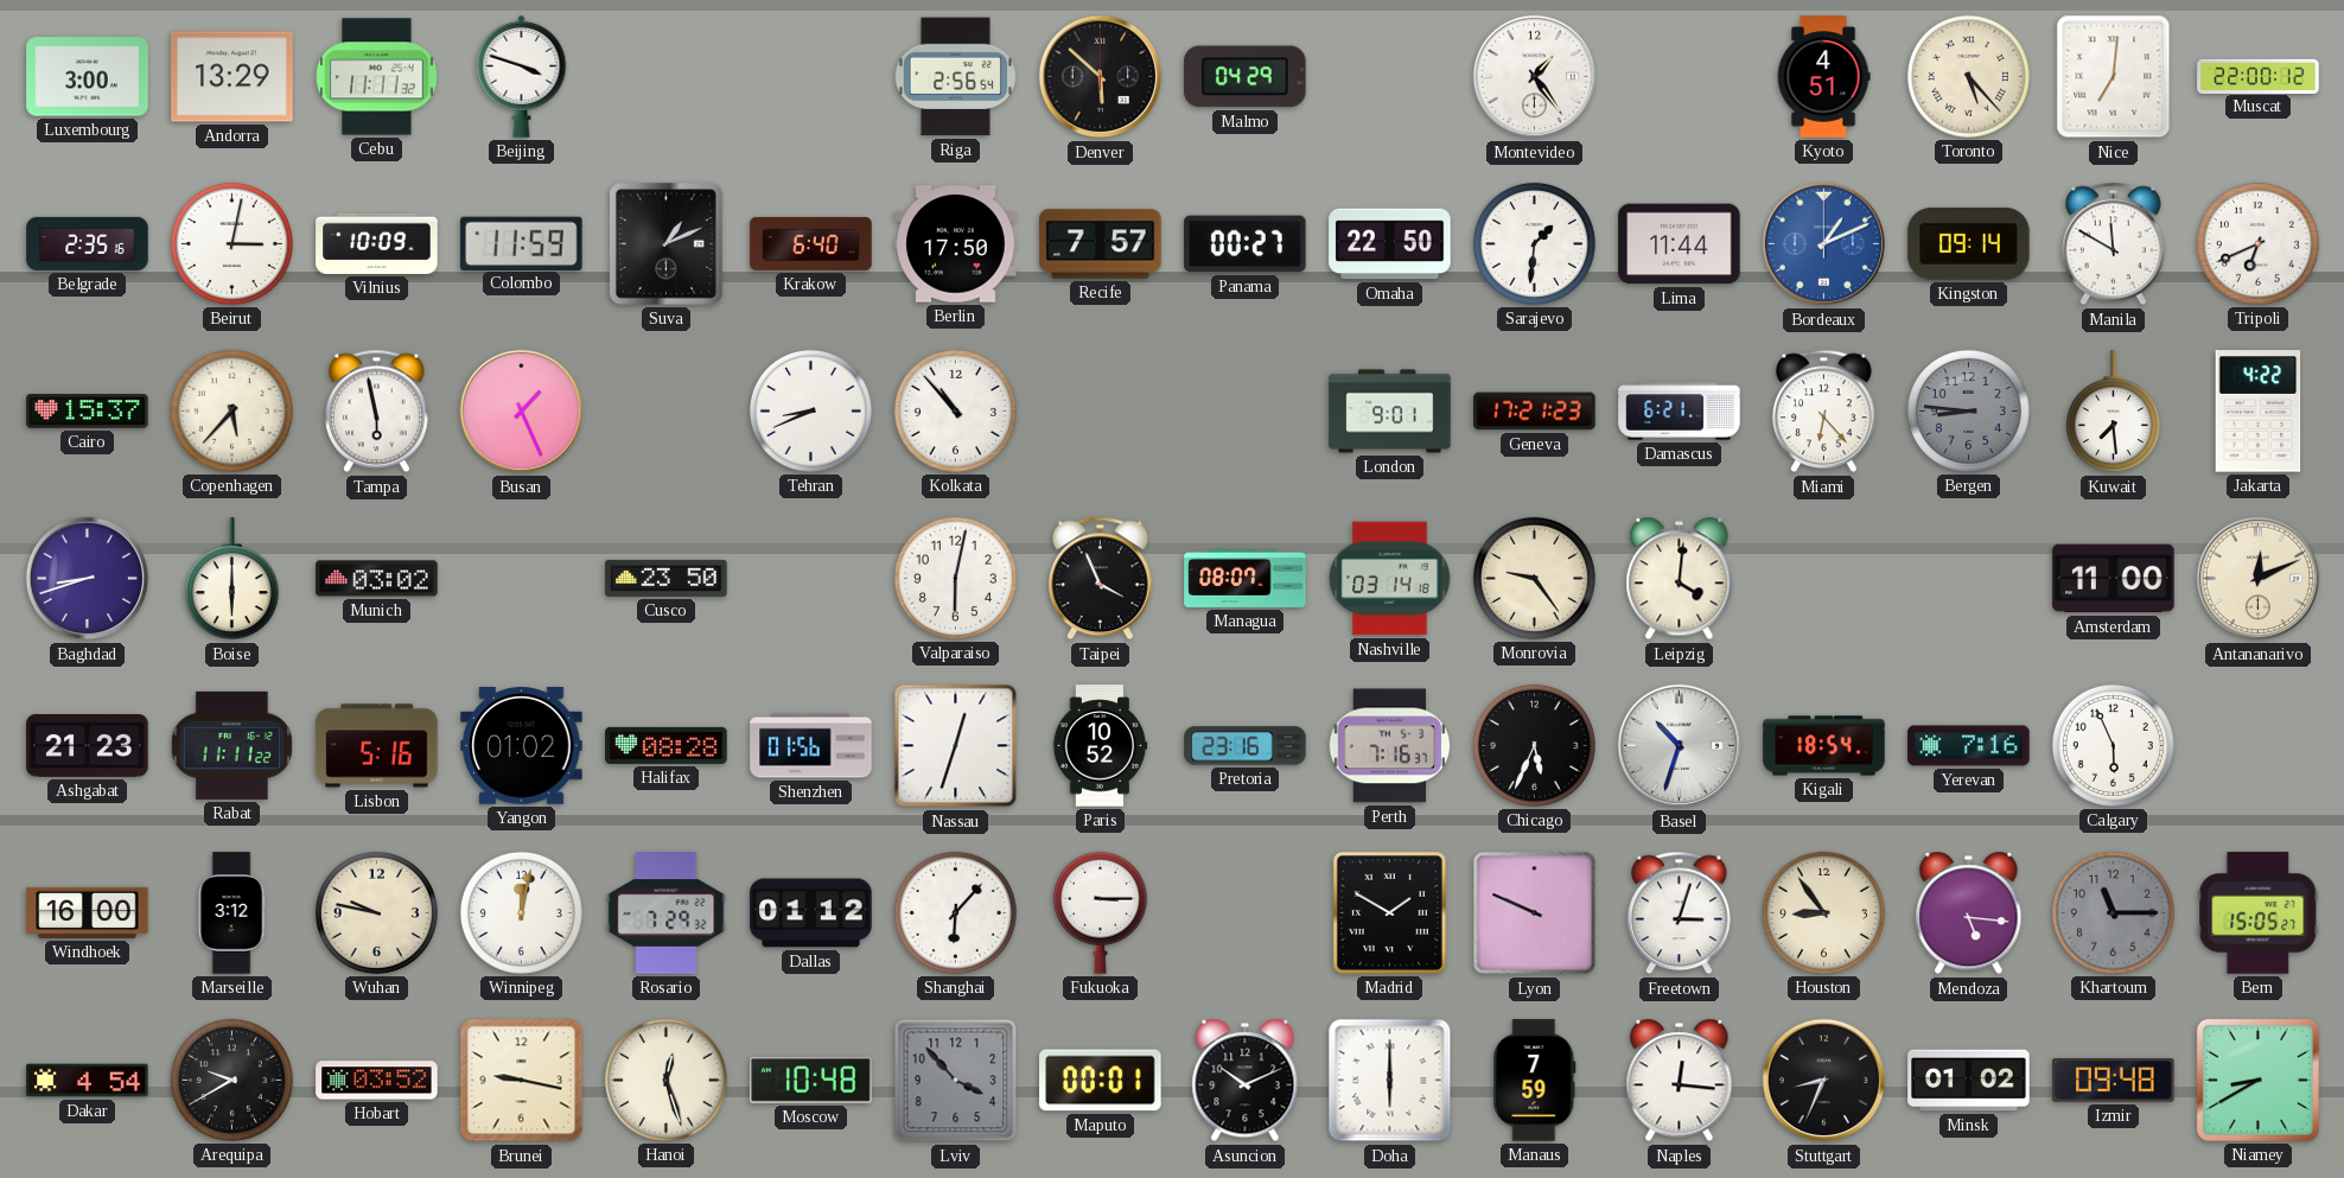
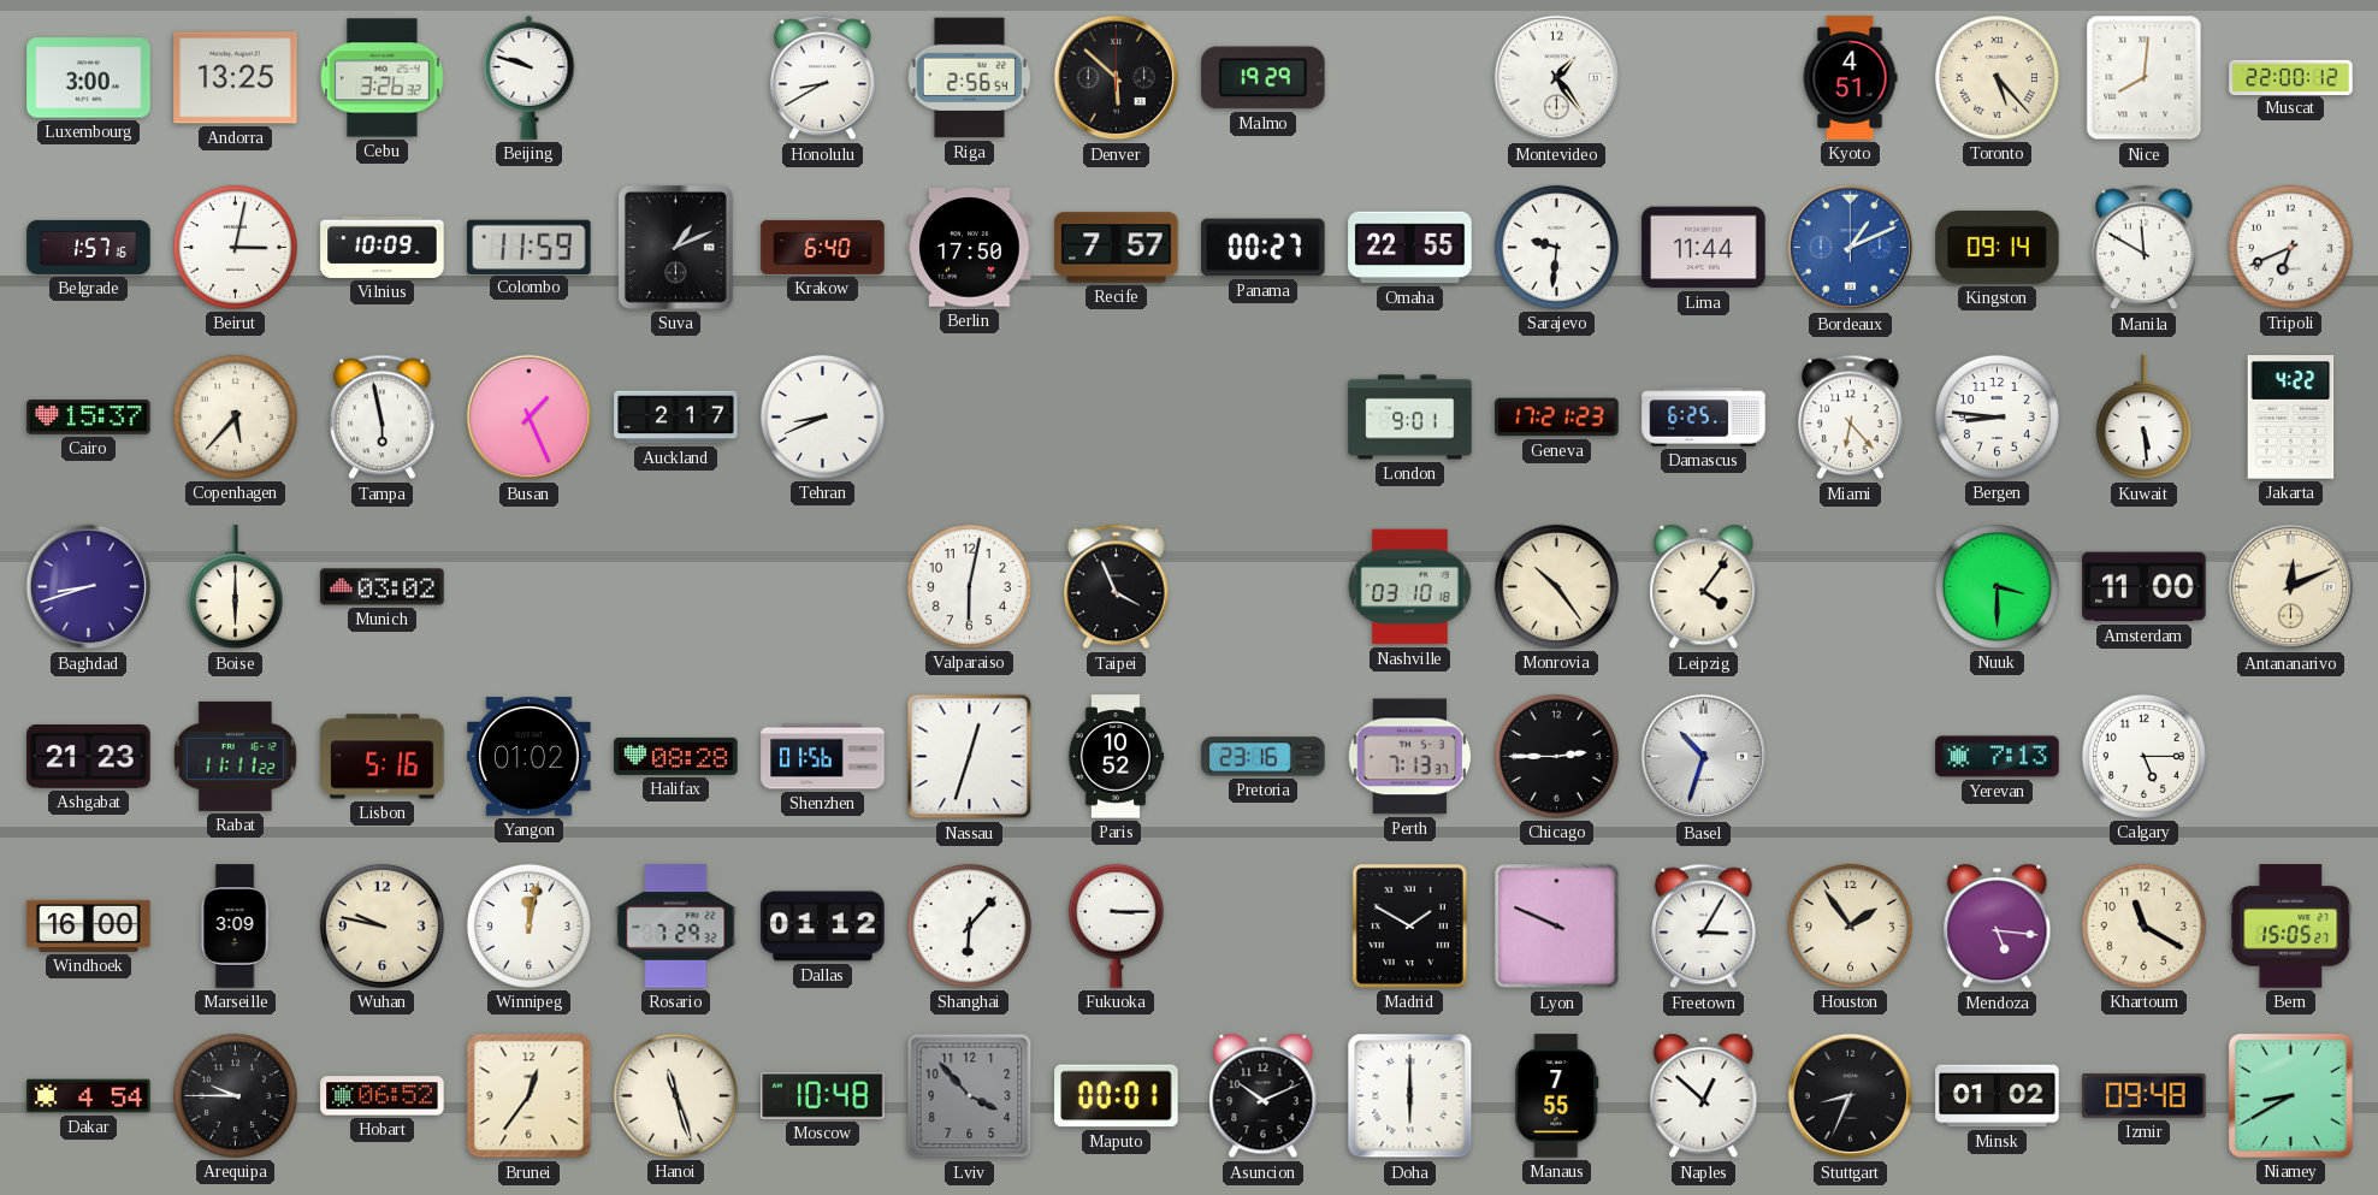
Andorra: 13:29 -> 13:25 (236, 78)
Cebu: 11:11 -> 3:26 (383, 78)
Beijing: 3:48 -> 9:48 (530, 77)
Honolulu: none -> 8:40 (823, 78)
Malmo: 04:29 -> 19:29 (1264, 78)
Nice: 7:01 -> 8:01 (2145, 78)
Belgrade: 2:35 -> 1:57 (89, 247)
Omaha: 22:50 -> 22:55 (1410, 248)
Sarajevo: 1:31 -> 9:31 (1556, 247)
Auckland: none -> 2:17 (676, 418)
Kolkata: 10:53 -> none (955, 410)
Damascus: 6:21 -> 6:25 (1704, 418)
Bergen dial: grey -> white (1997, 416)
Kuwait: 7:29 -> 5:29 (2143, 418)
Cusco: 23:50 -> none (667, 578)
Managua: 08:07 -> none (1246, 578)
Nashville: 03:14 -> 03:10 (1410, 587)
Monrovia: 9:24 -> 10:24 (1556, 586)
Leipzig: 4:01 -> 4:06 (1704, 587)
Nuuk: none -> 3:30 (1997, 586)
Perth: 7:16 -> 7:13 (1410, 757)
Chicago: 5:34 -> 2:45 (1556, 756)
Kigali: 18:54 -> none (1824, 746)
Yerevan: 7:16 -> 7:13 (1998, 757)
Calgary: 5:56 -> 5:15 (2143, 756)
Marseille: 3:12 -> 3:09 (235, 927)
Freetown: 3:03 -> 3:05 (1704, 927)
Houston: 8:54 -> 1:54 (1850, 925)
Khartoum: 11:15 -> 11:20 (2143, 925)
Khartoum dial: grey -> cream (2143, 925)
Arequipa: 9:40 -> 9:45 (235, 1095)
Hobart: 03:52 -> 06:52 (383, 1096)
Brunei: 9:17 -> 12:36 (530, 1096)
Hanoi: 12:27 -> 11:27 (675, 1095)
Manaus: 7:59 -> 7:55 (1557, 1096)
Naples: 12:16 -> 12:52 (1704, 1096)
